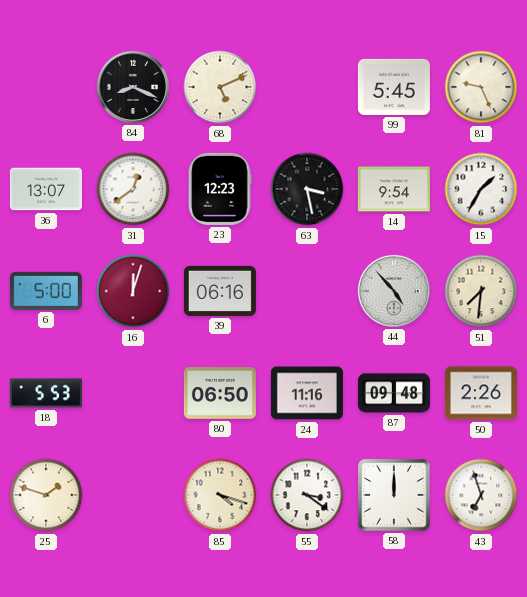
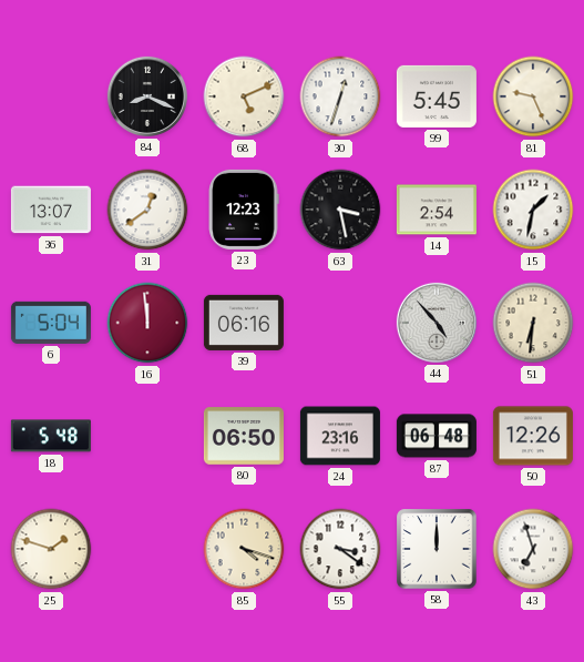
30: none -> 12:33 (340, 96)
14: 9:54 -> 2:54 (437, 210)
15: 1:35 -> 1:32 (533, 210)
6: 5:00 -> 5:04 (51, 323)
16: 12:03 -> 11:59 (147, 323)
51: 7:31 -> 6:31 (533, 323)
18: 5:53 -> 5:48 (51, 436)
24: 11:16 -> 23:16 (340, 436)
87: 09:48 -> 06:48 (437, 436)
50: 2:26 -> 12:26 (533, 436)
